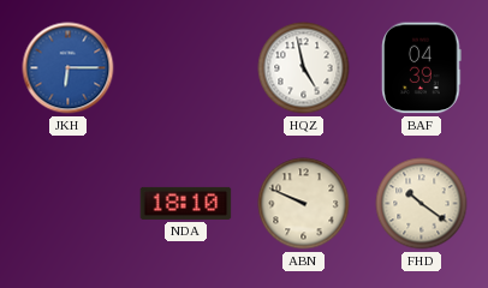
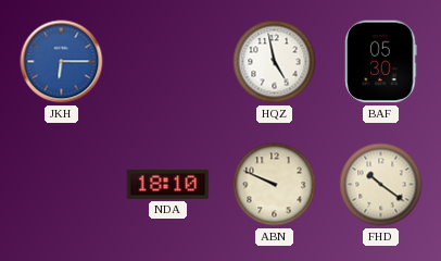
BAF: 04:39 -> 05:30 (381, 62)
